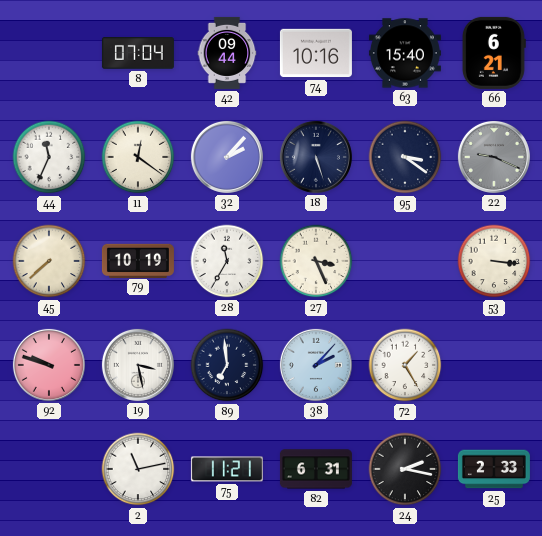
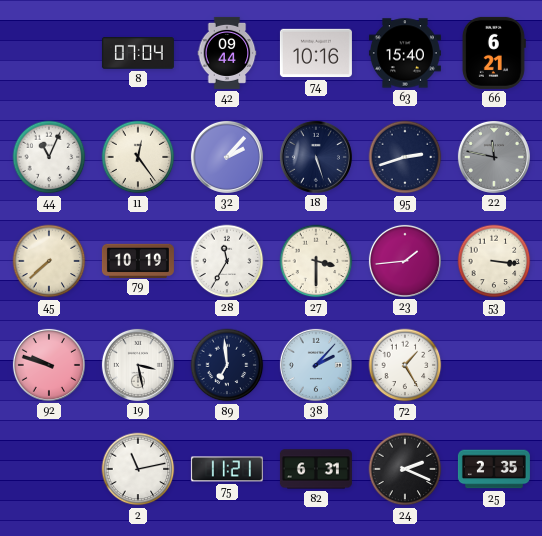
44: 11:34 -> 11:04 (49, 157)
11: 12:21 -> 12:24 (138, 157)
95: 3:21 -> 2:42 (405, 157)
22: 9:19 -> 11:47 (494, 157)
27: 3:26 -> 3:30 (316, 261)
23: none -> 1:44 (405, 261)
24: 2:17 -> 2:19 (405, 469)
25: 2:33 -> 2:35 (494, 469)
